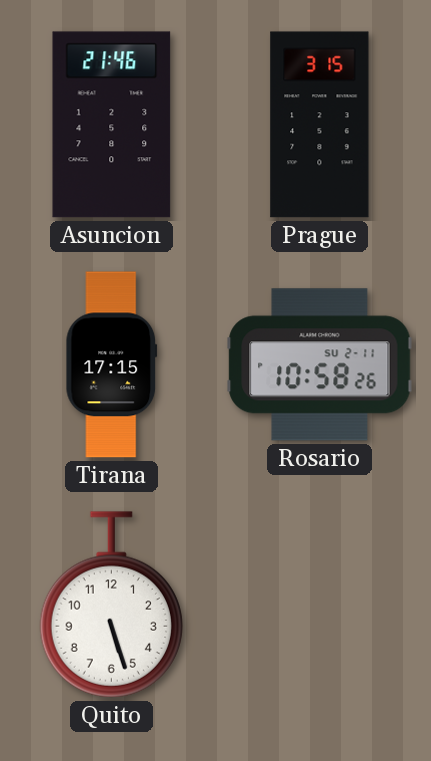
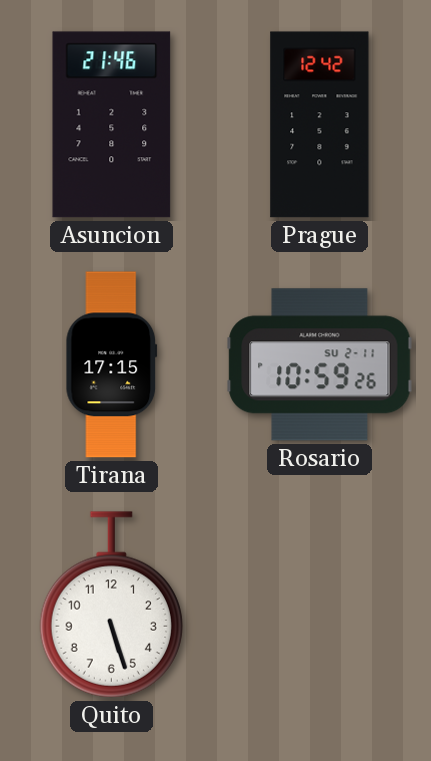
Prague: 3:15 -> 12:42 (320, 125)
Rosario: 10:58 -> 10:59 (320, 365)
